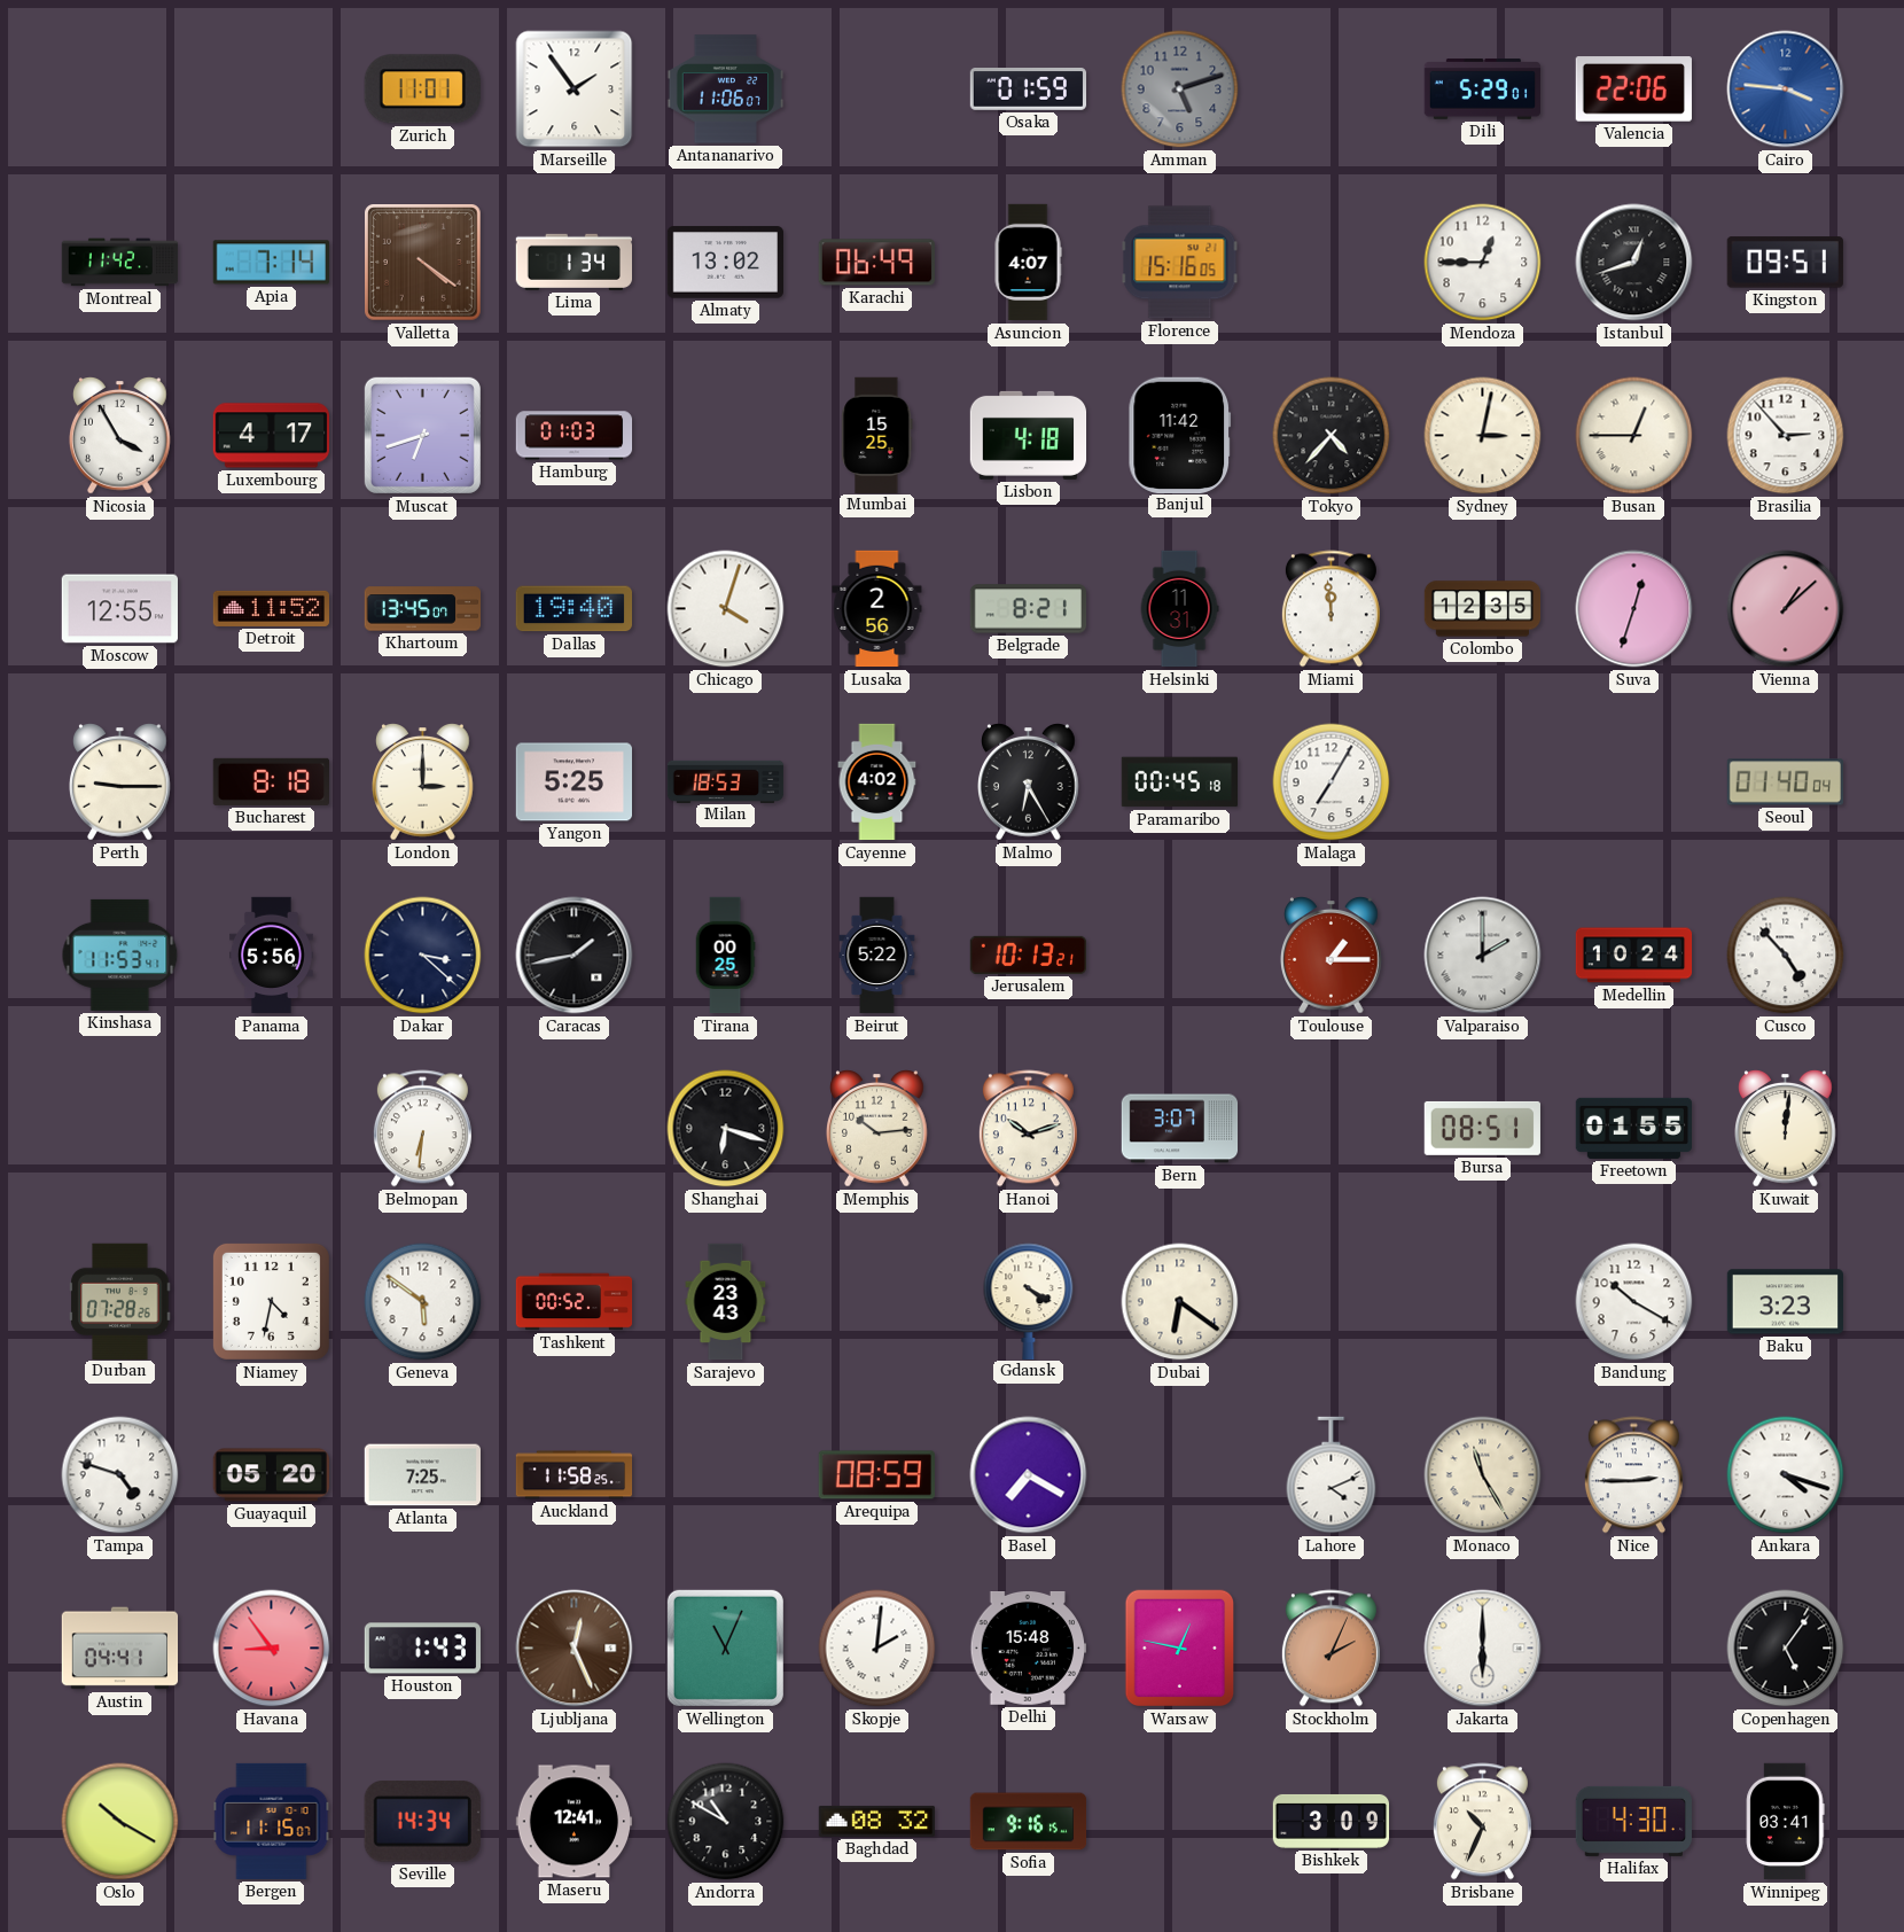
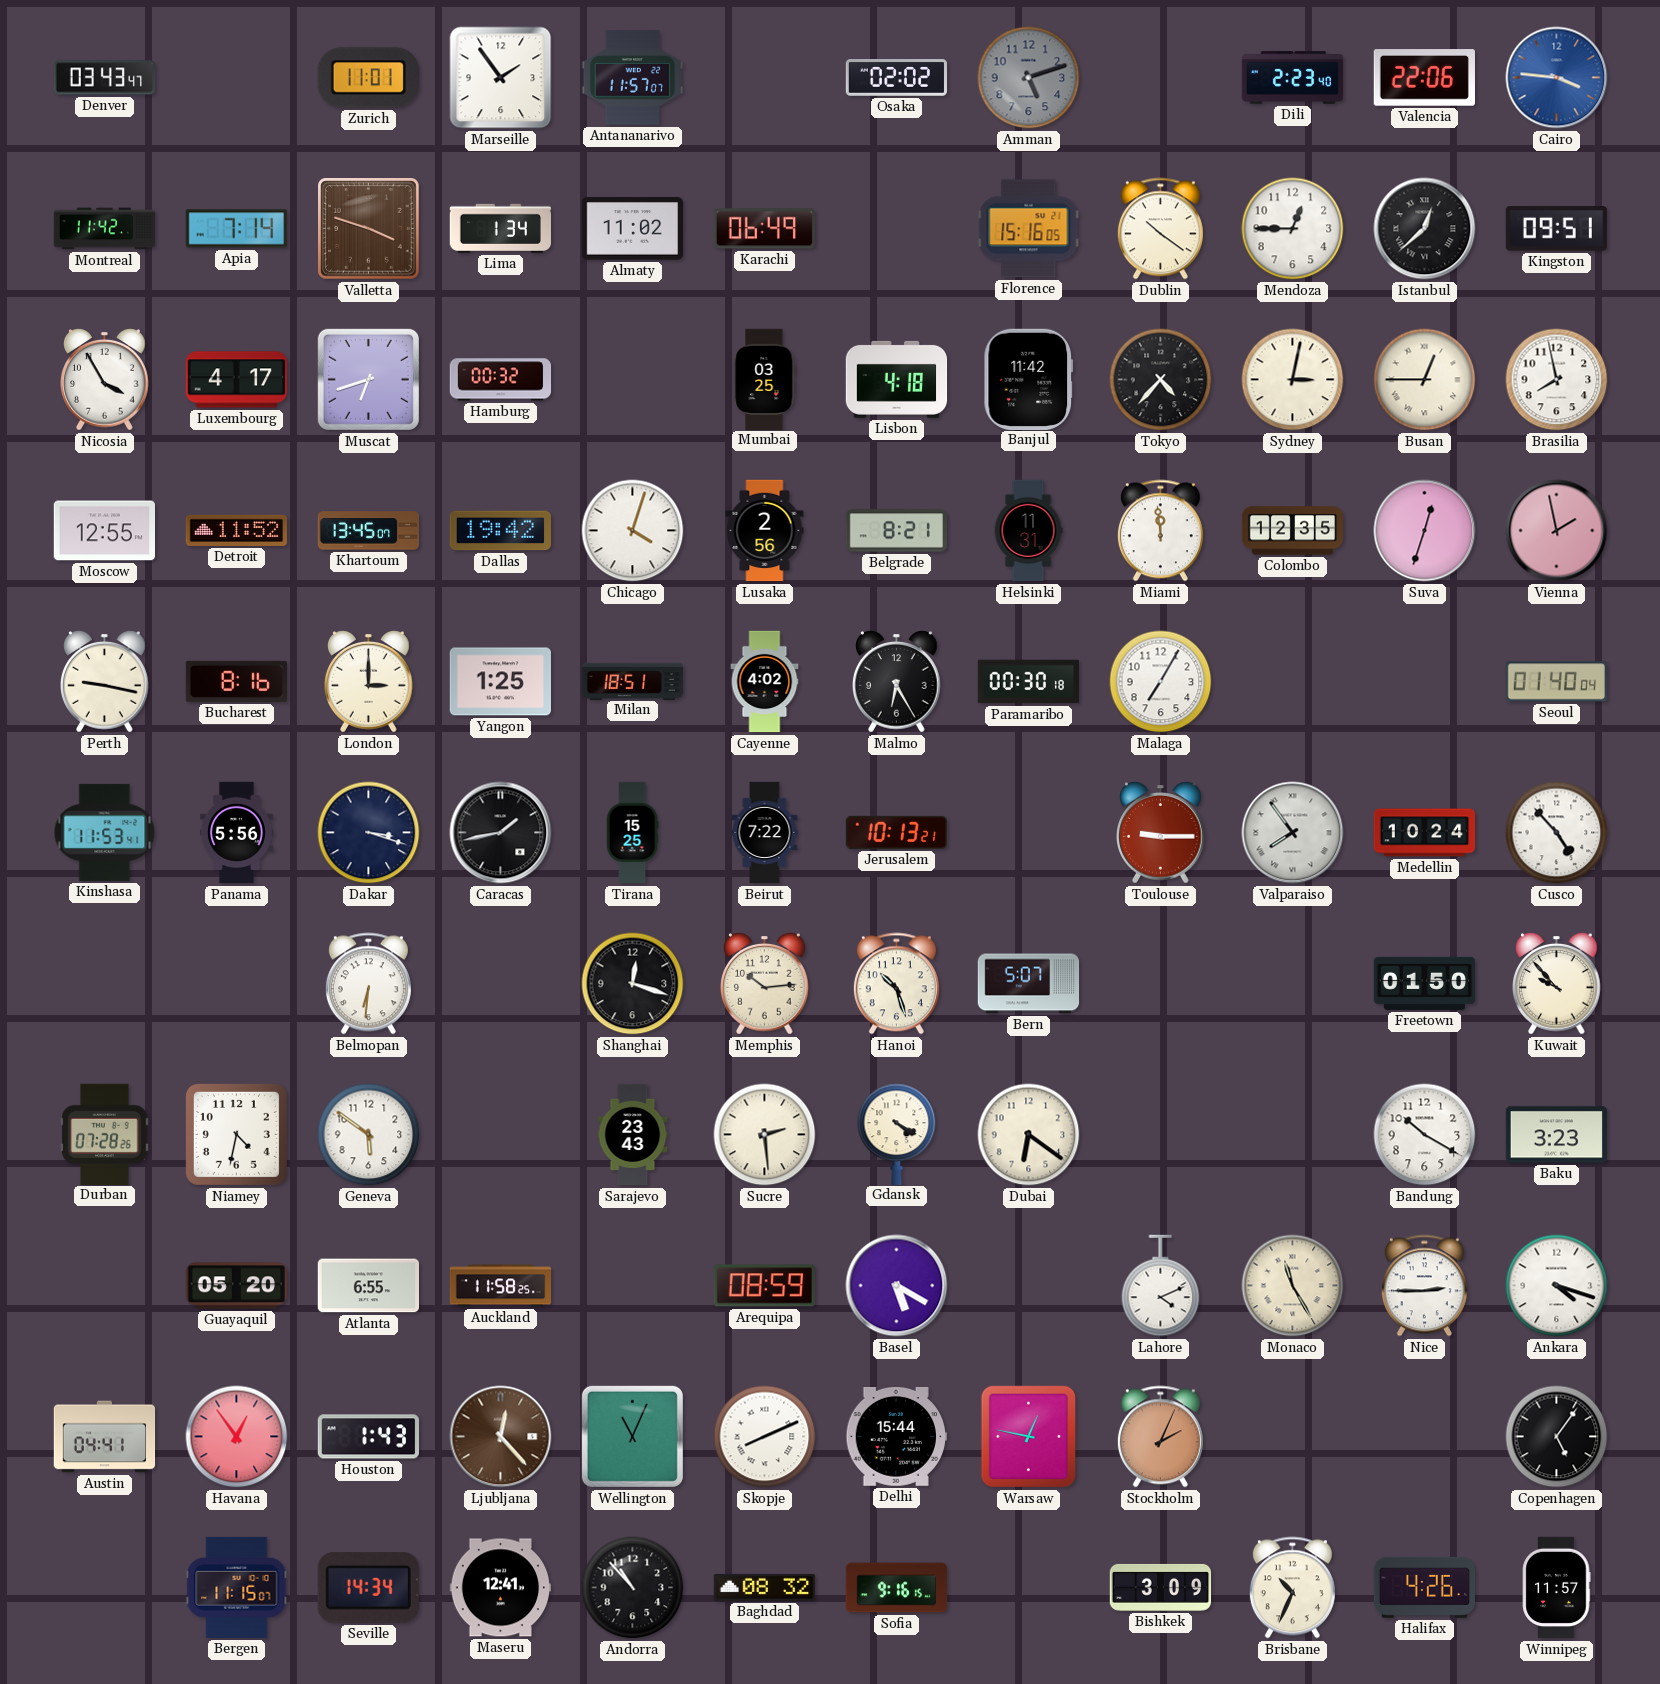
Denver: none -> 03:43 (105, 78)
Antananarivo: 11:06 -> 11:57 (633, 78)
Osaka: 01:59 -> 02:02 (897, 78)
Dili: 5:29 -> 2:23 (1293, 78)
Valletta: 4:21 -> 3:48 (369, 229)
Almaty: 13:02 -> 11:02 (632, 229)
Asuncion: 4:07 -> none (1028, 263)
Dublin: none -> 10:21 (1160, 229)
Istanbul: 12:42 -> 12:38 (1425, 229)
Hamburg: 01:03 -> 00:32 (501, 380)
Mumbai: 15:25 -> 03:25 (765, 379)
Brasilia: 2:53 -> 7:58 (1557, 380)
Dallas: 19:40 -> 19:42 (500, 531)
Vienna: 1:08 -> 1:58 (1557, 531)
Perth: 9:15 -> 9:17 (105, 682)
Bucharest: 8:18 -> 8:16 (236, 681)
Yangon: 5:25 -> 1:25 (500, 682)
Milan: 18:53 -> 18:51 (633, 681)
Paramaribo: 00:45 -> 00:30 (1028, 682)
Dakar: 3:22 -> 3:18 (369, 833)
Tirana: 00:25 -> 15:25 (632, 833)
Beirut: 5:22 -> 7:22 (765, 833)
Toulouse: 1:15 -> 9:15 (1161, 833)
Valparaiso: 2:00 -> 7:54 (1293, 833)
Shanghai: 6:18 -> 12:18 (633, 984)
Hanoi: 10:12 -> 10:27 (896, 984)
Bern: 3:07 -> 5:07 (1029, 984)
Bursa: 08:51 -> none (1482, 1128)
Freetown: 01:55 -> 01:50 (1425, 983)
Kuwait: 12:01 -> 9:53 (1557, 984)
Tashkent: 00:52 -> none (575, 1302)
Sucre: none -> 2:29 (765, 1135)
Tampa: 4:48 -> none (120, 1475)
Atlanta: 7:25 -> 6:55 (368, 1286)
Basel: 7:20 -> 5:20 (897, 1286)
Havana: 8:54 -> 12:54 (237, 1437)
Ljubljana: 12:26 -> 12:23 (501, 1437)
Skopje: 2:01 -> 8:11 (765, 1437)
Delhi: 15:48 -> 15:44 (896, 1437)
Jakarta: 6:00 -> none (1483, 1649)
Oslo: 10:20 -> none (120, 1822)
Andorra: 10:50 -> 10:53 (633, 1588)
Halifax: 4:30 -> 4:26 (1424, 1587)
Winnipeg: 03:41 -> 11:57 (1556, 1588)
